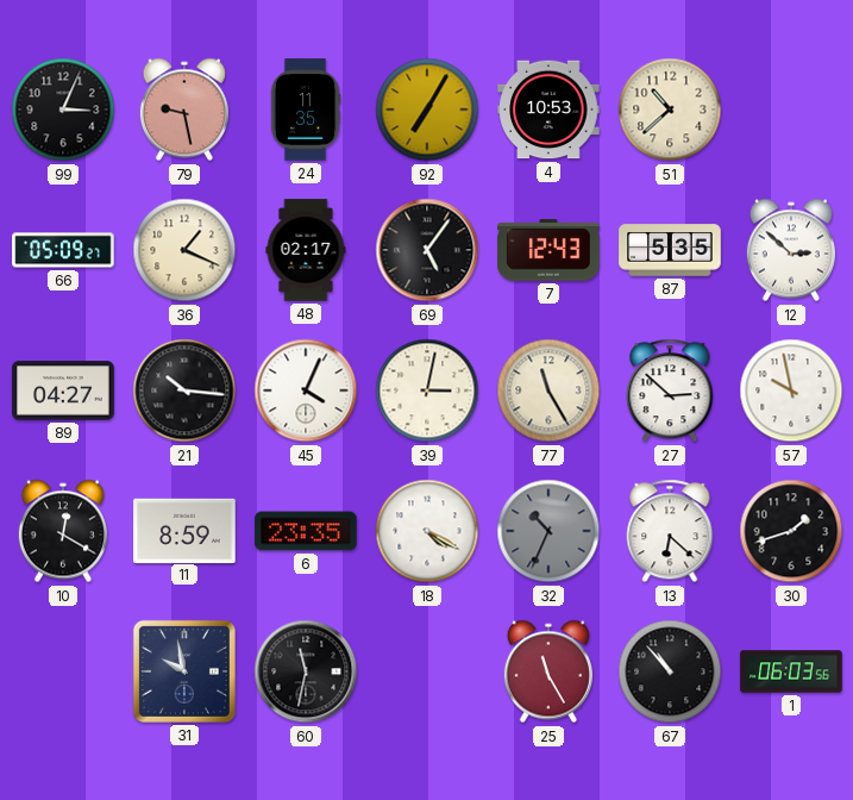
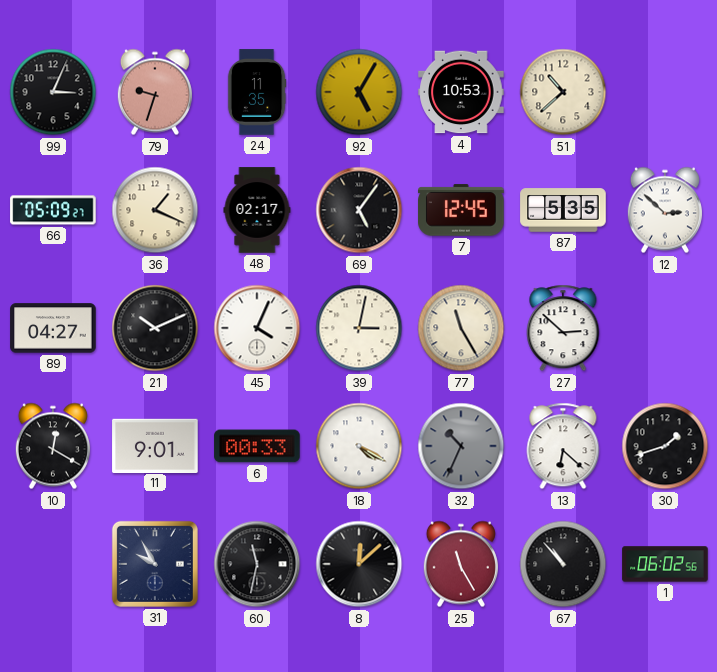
79: 9:28 -> 9:33 (155, 92)
92: 7:05 -> 5:05 (359, 92)
7: 12:43 -> 12:45 (461, 210)
21: 10:16 -> 10:11 (155, 328)
57: 9:58 -> none (791, 390)
11: 8:59 -> 9:01 (155, 445)
6: 23:35 -> 00:33 (257, 446)
31: 9:58 -> 9:55 (155, 564)
8: none -> 12:08 (359, 564)
1: 06:03 -> 06:02 (665, 564)
